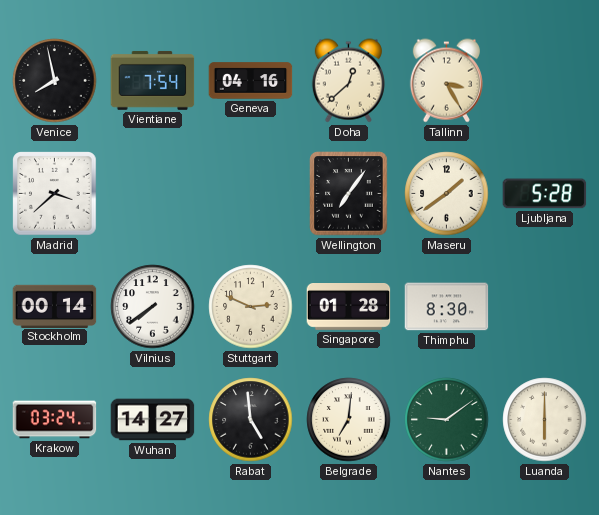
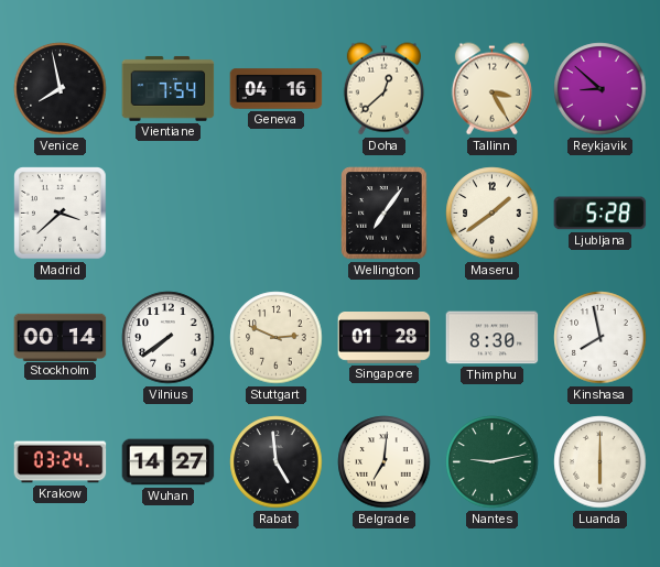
Reykjavik: none -> 8:52 (601, 89)
Kinshasa: none -> 7:58 (601, 338)
Nantes: 9:09 -> 9:13 (493, 462)
